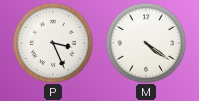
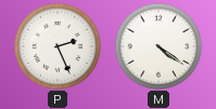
P: 3:26 -> 2:26 (58, 46)
